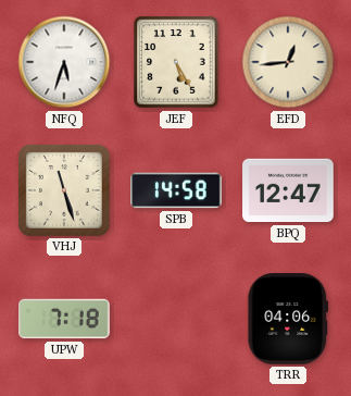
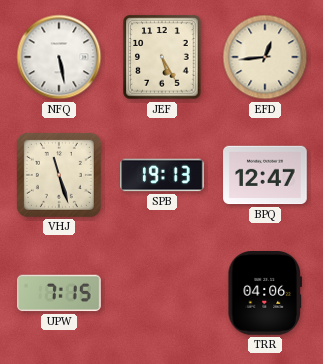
NFQ: 5:33 -> 5:28 (59, 57)
SPB: 14:58 -> 19:13 (162, 175)
UPW: 7:18 -> 7:15 (59, 293)
